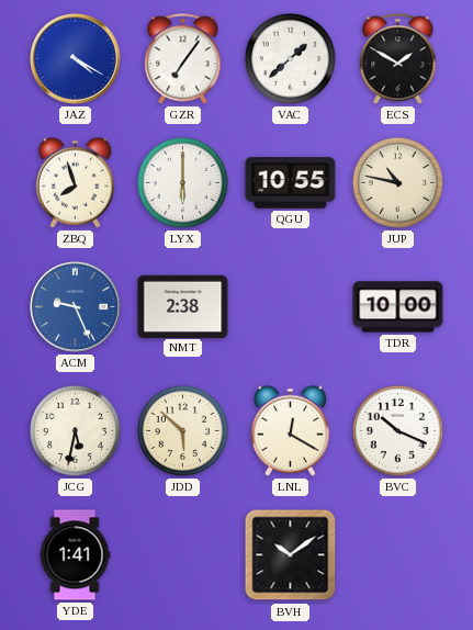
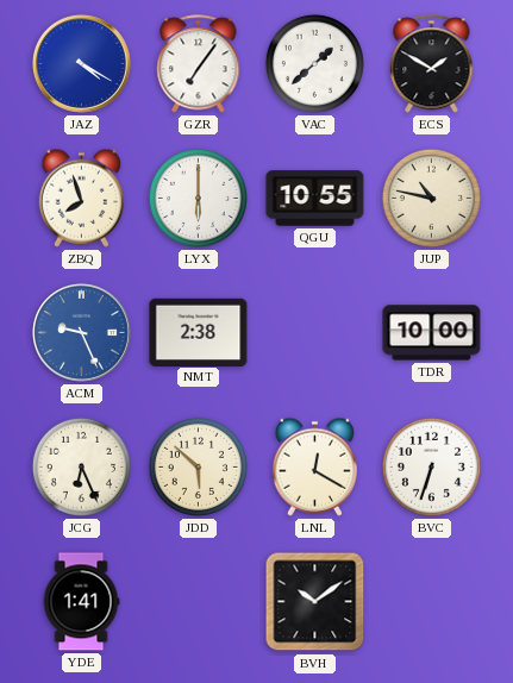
JCG: 5:32 -> 6:26 (81, 466)
BVC: 10:19 -> 6:33 (431, 466)
